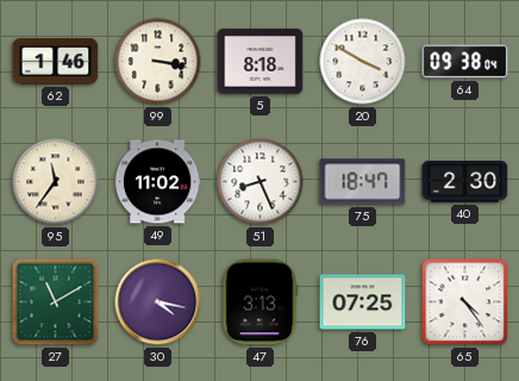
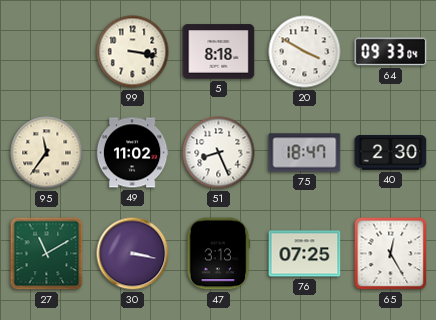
62: 1:46 -> none (56, 62)
64: 09:38 -> 09:33 (391, 52)
30: 4:17 -> 3:17 (133, 254)
65: 4:24 -> 12:25 (391, 254)
